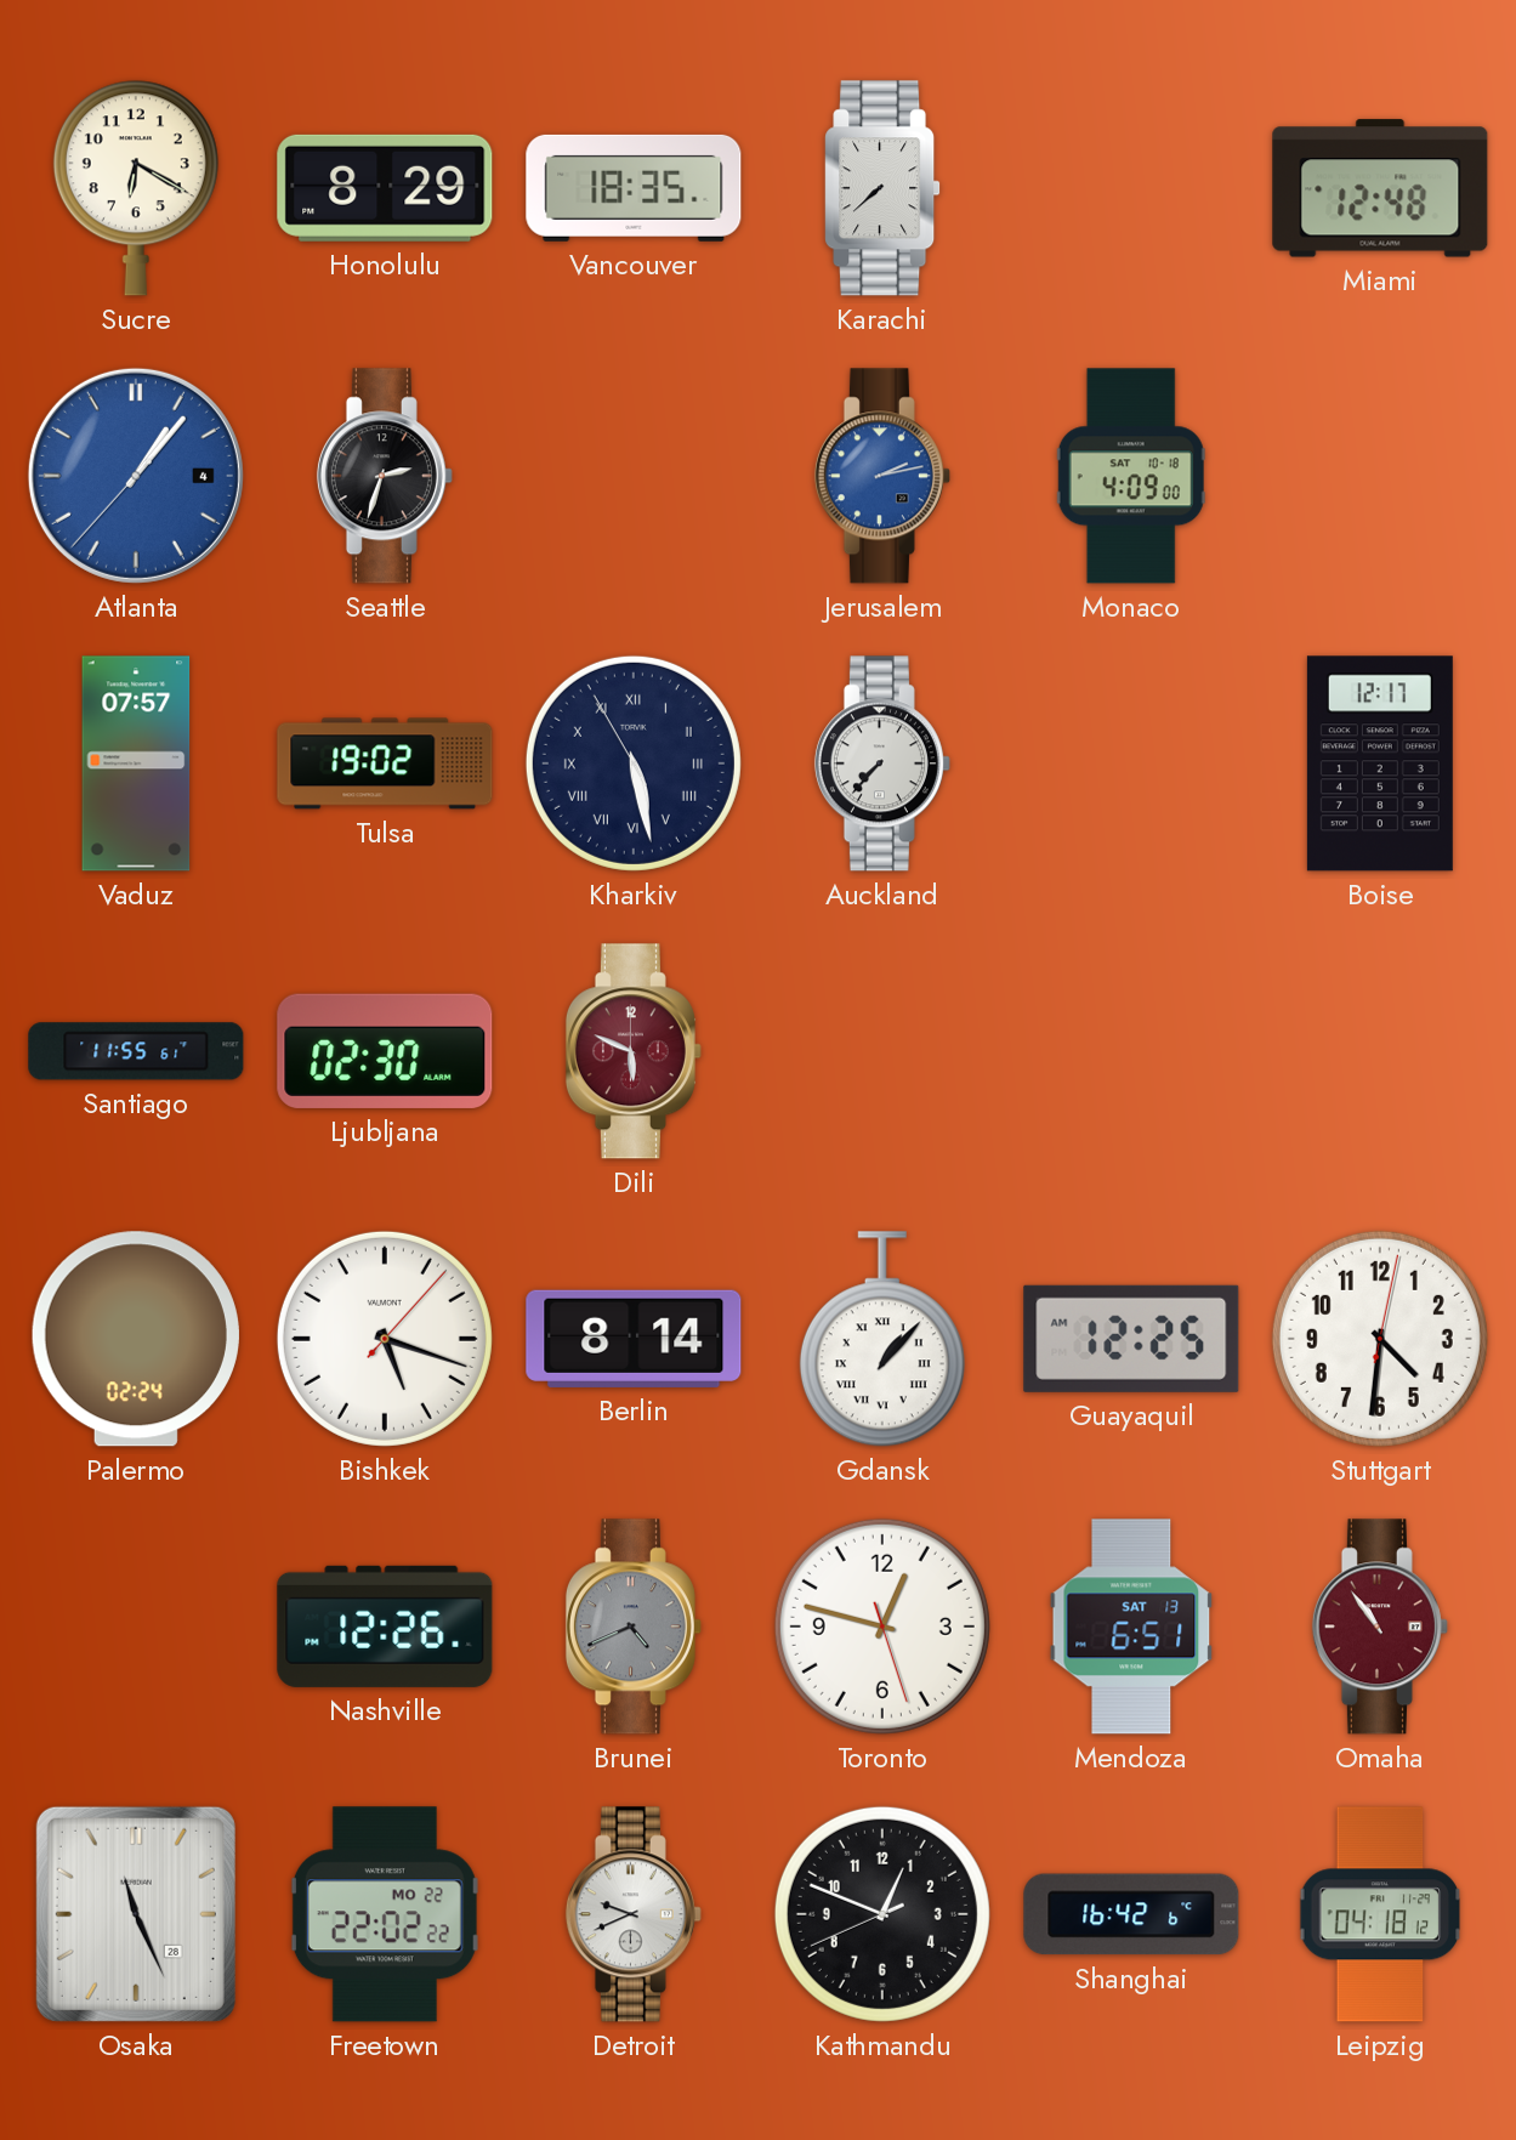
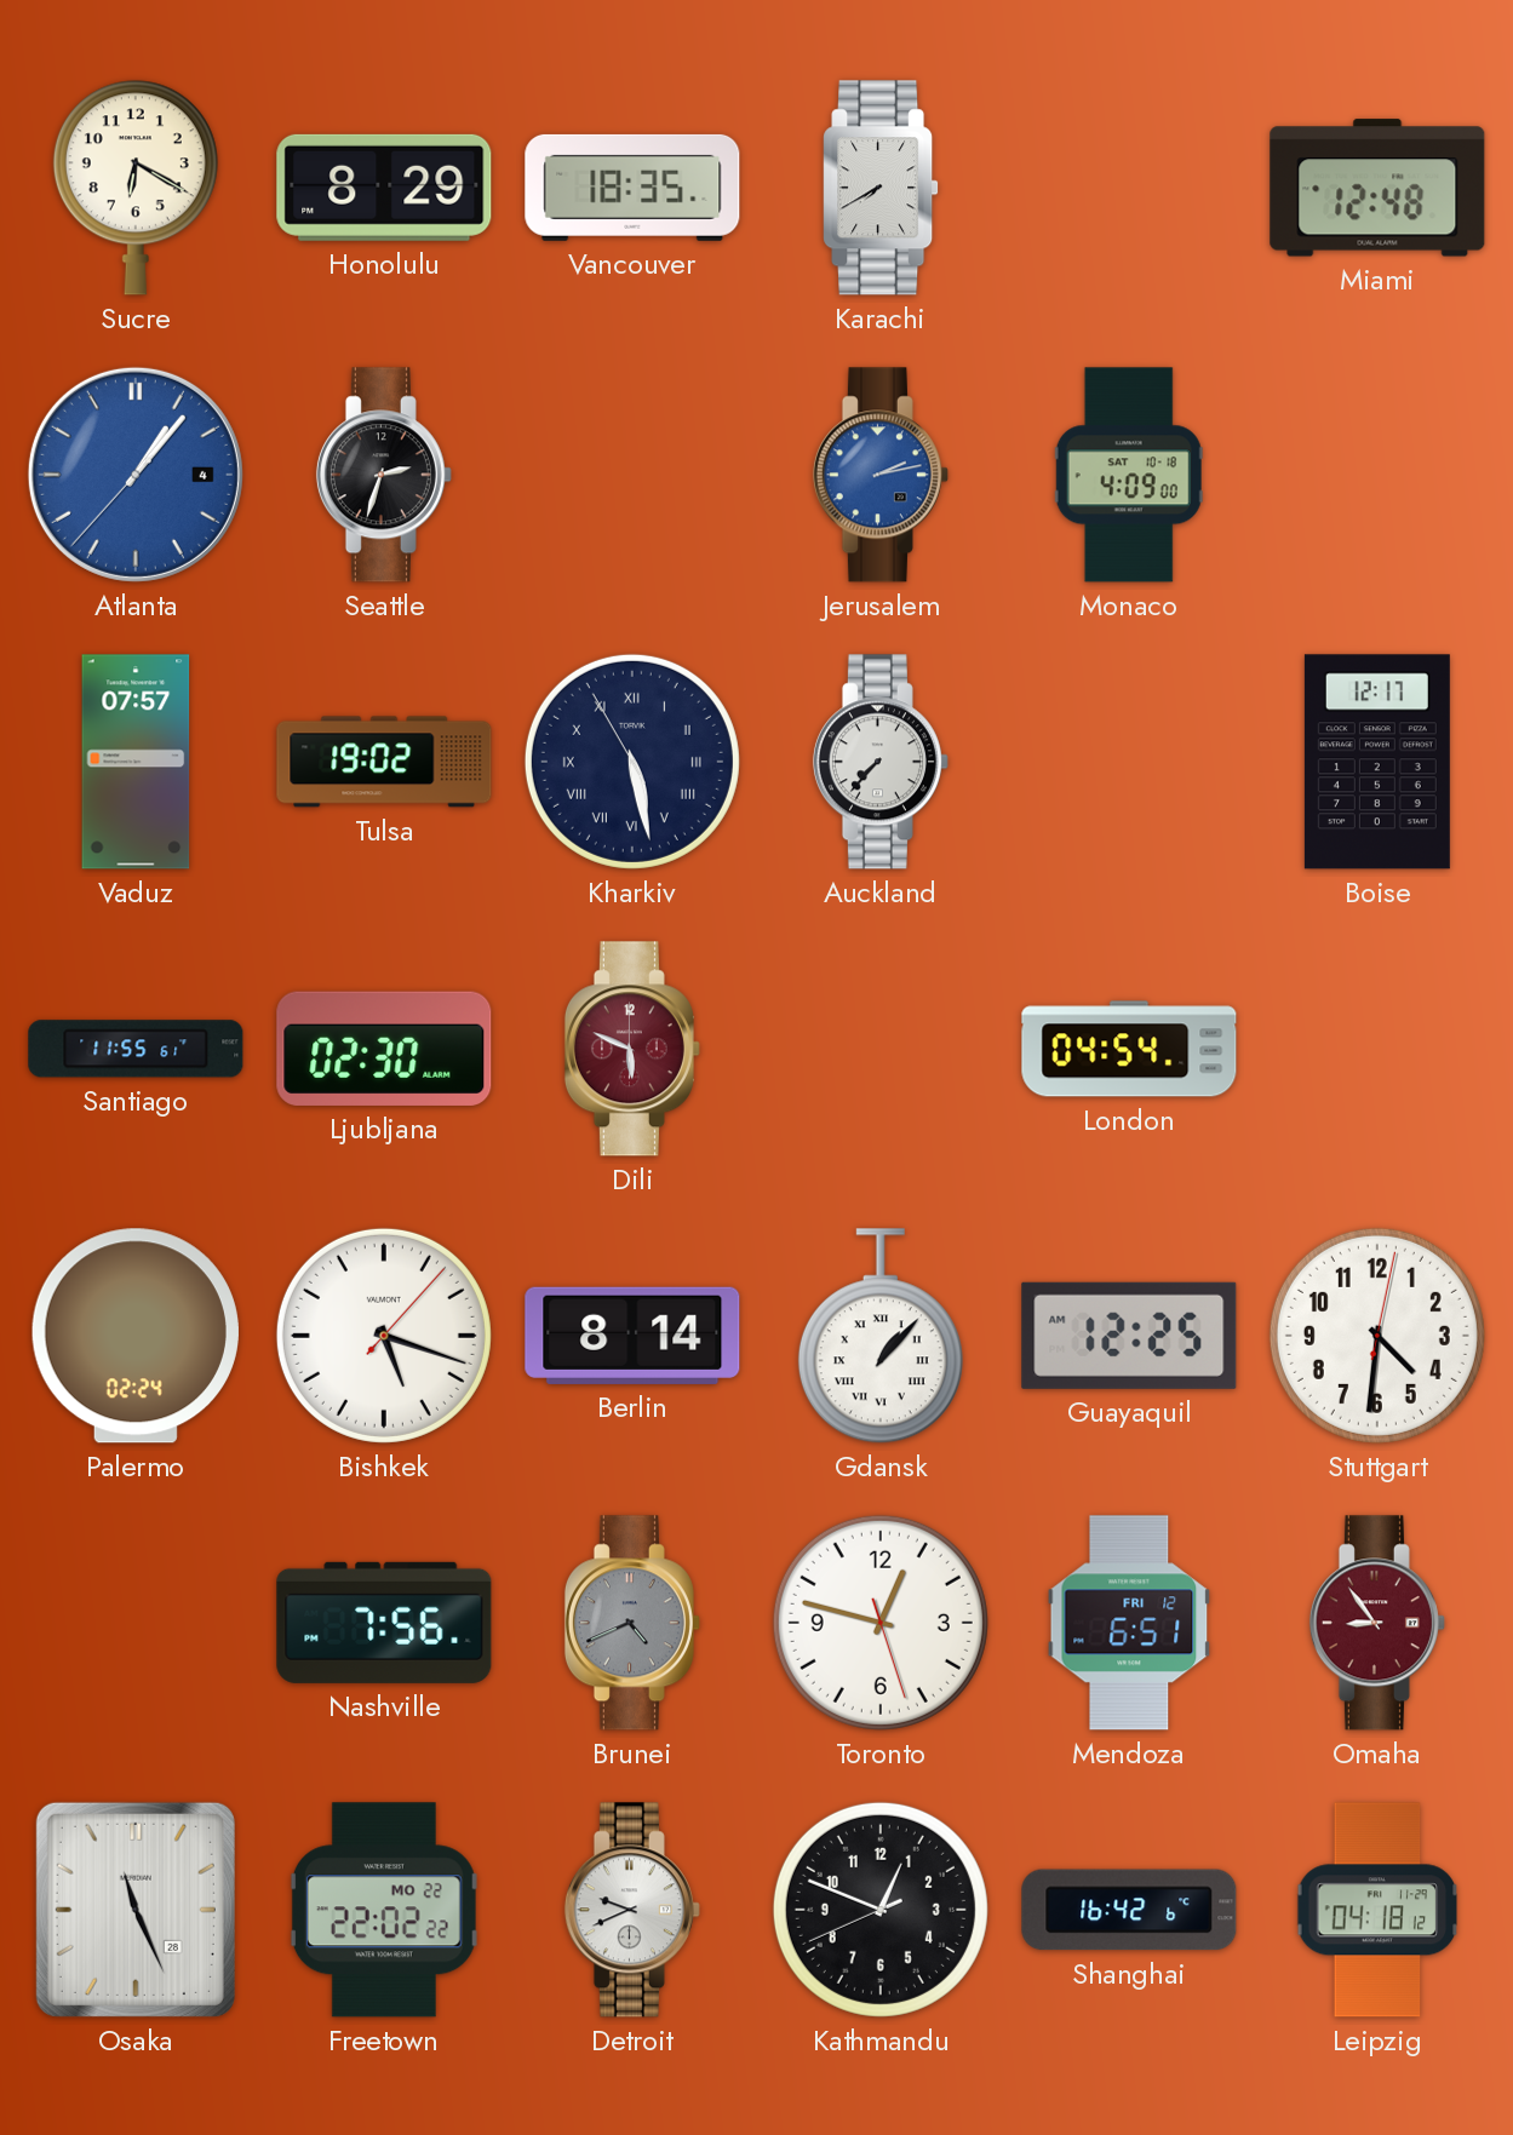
Karachi: 7:38 -> 7:40 (881, 188)
London: none -> 04:54 (1129, 1049)
Nashville: 12:26 -> 7:56 (384, 1623)
Mendoza date: SAT 13 -> FRI 12 (1129, 1623)
Omaha: 10:54 -> 8:54 (1377, 1623)
